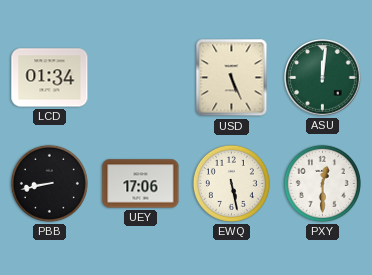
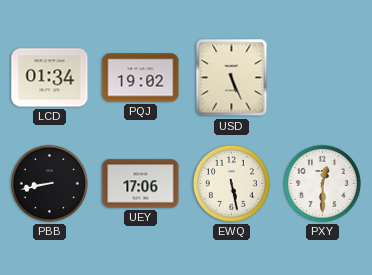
PQJ: none -> 19:02 (141, 78)
ASU: 12:01 -> none (323, 78)
